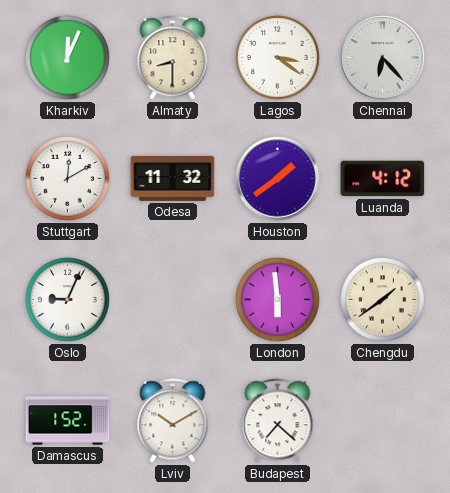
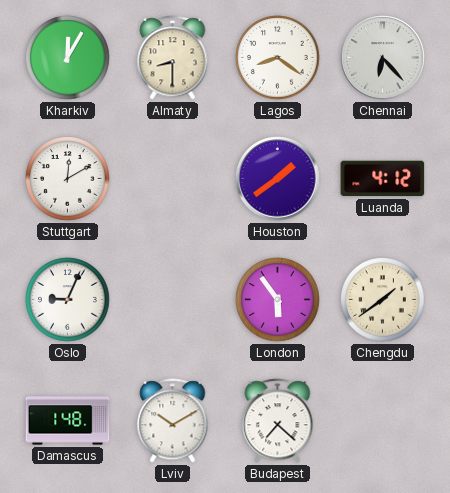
Kharkiv: 12:04 -> 12:05 (68, 58)
Lagos: 3:21 -> 8:21 (278, 58)
Odesa: 11:32 -> none (173, 178)
London: 5:59 -> 5:54 (278, 300)
Damascus: 1:52 -> 1:48 (68, 421)
